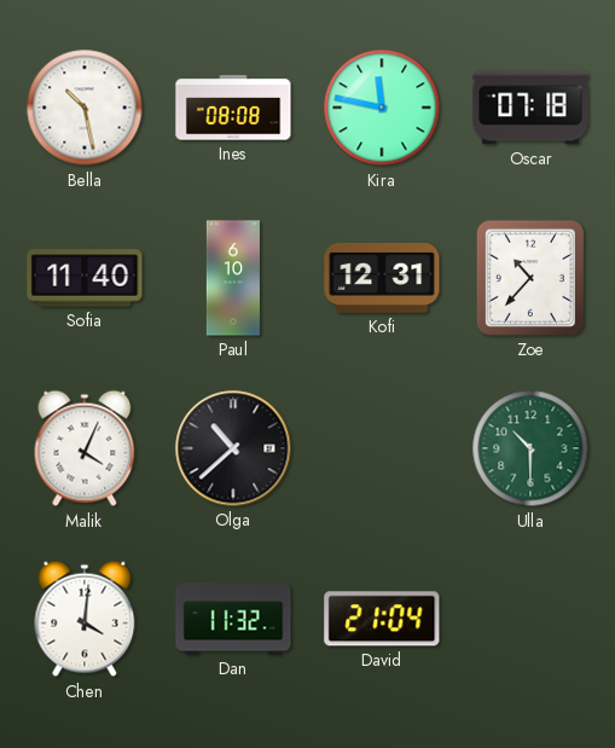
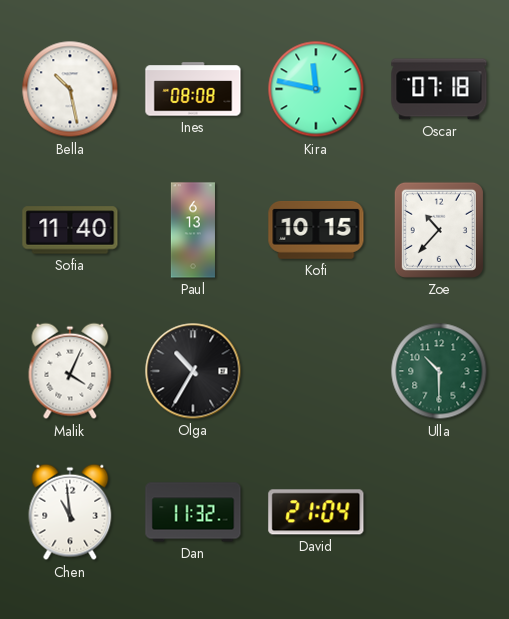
Paul: 6:10 -> 6:13 (193, 230)
Kofi: 12:31 -> 10:15 (316, 230)
Olga: 10:38 -> 10:35 (193, 371)
Chen: 4:01 -> 10:59 (70, 512)
